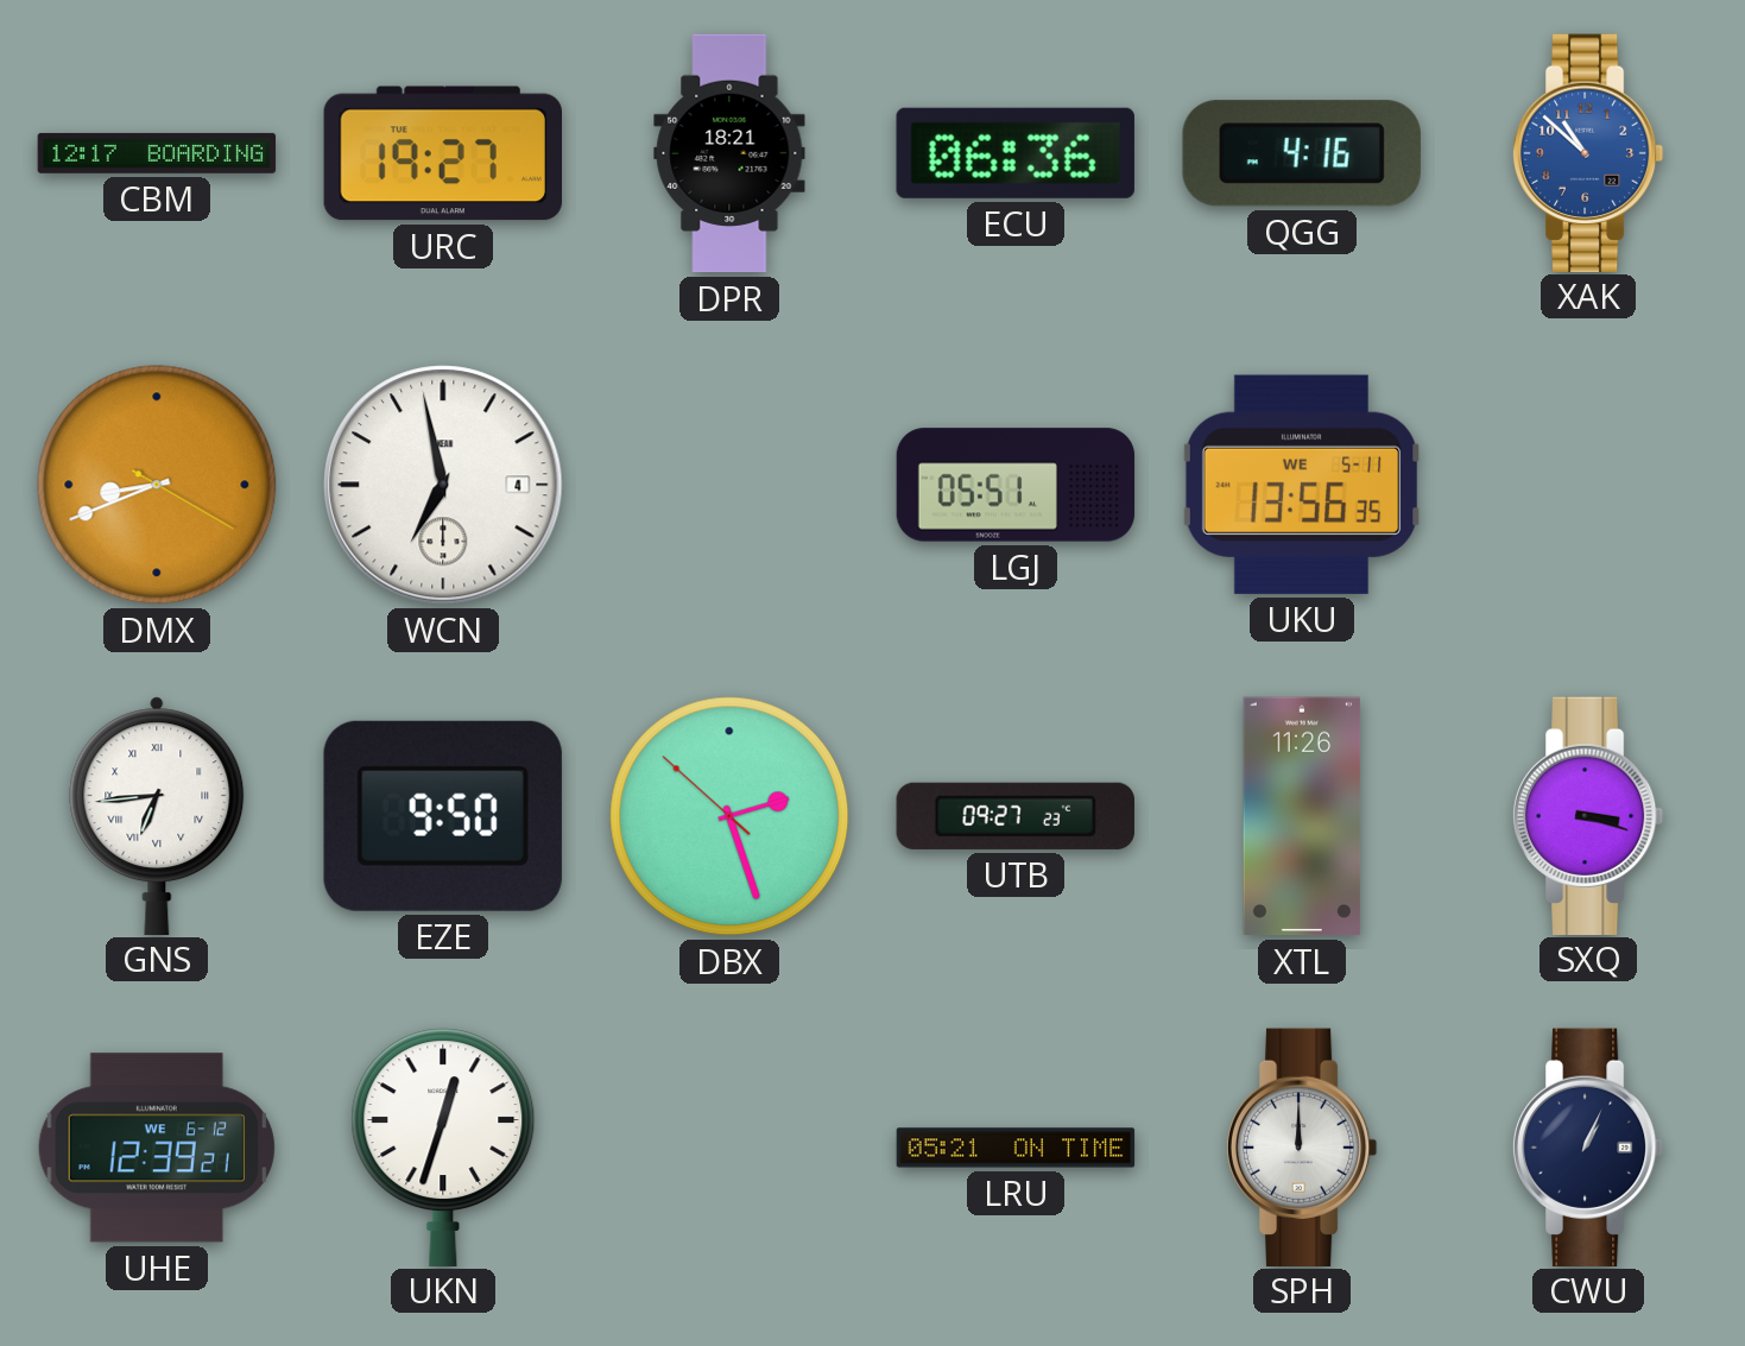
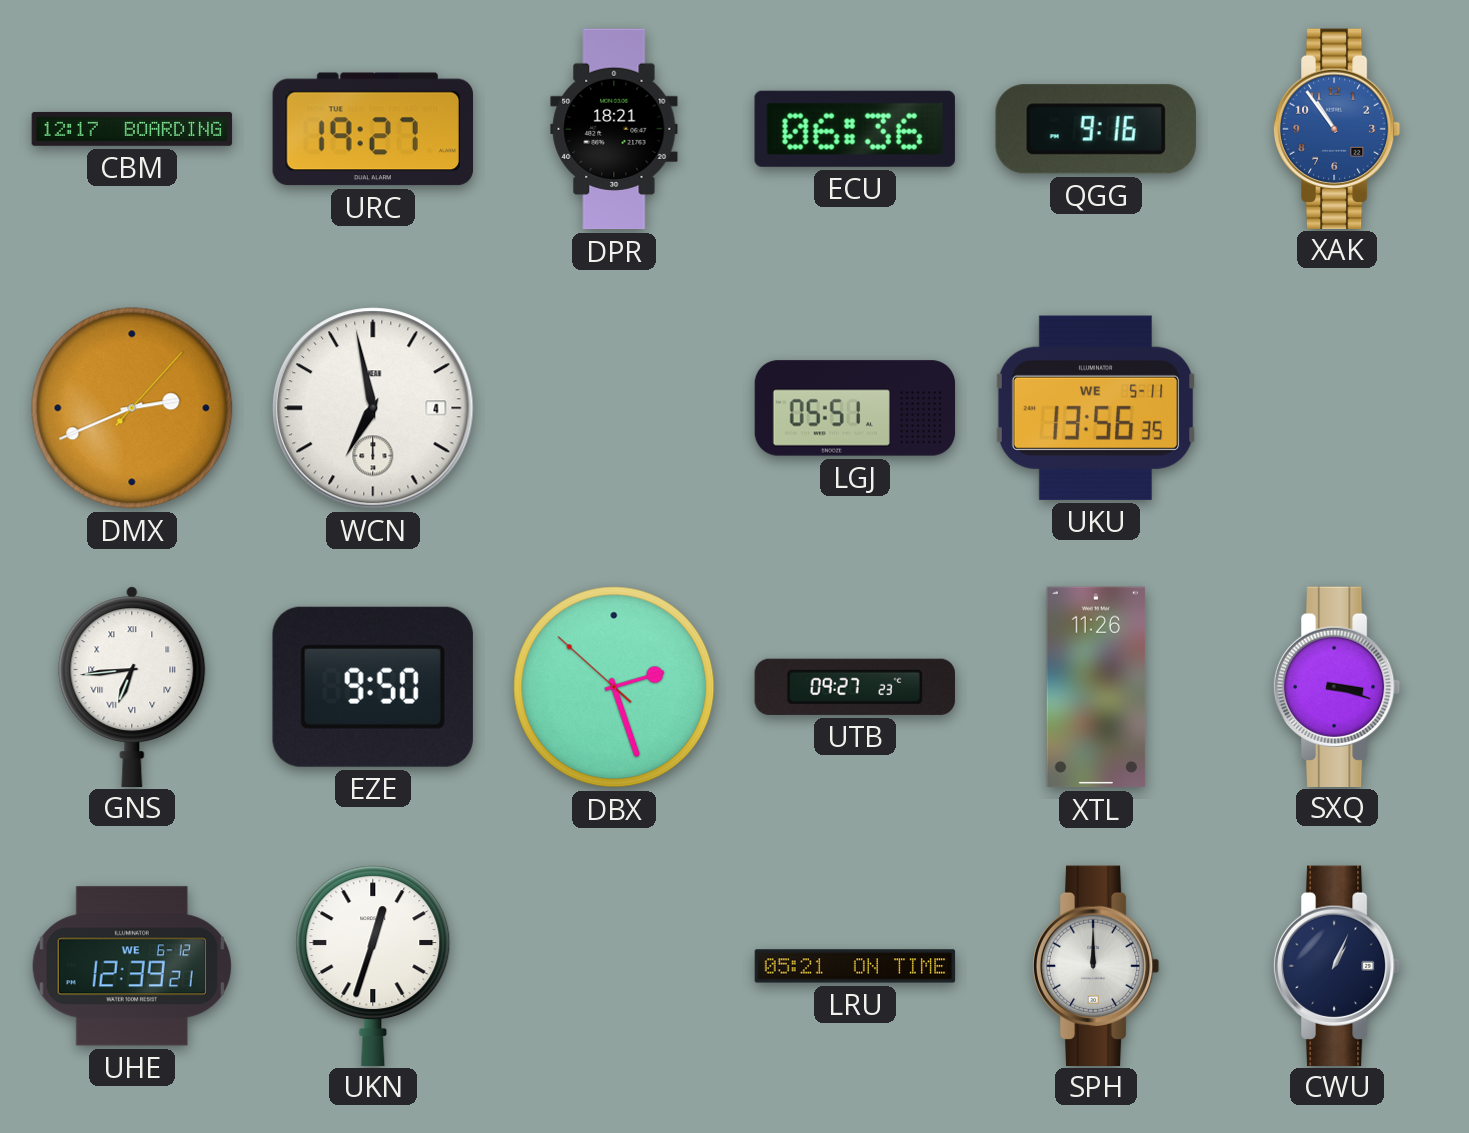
QGG: 4:16 -> 9:16 (1096, 129)
XAK: 10:52 -> 10:54 (1337, 128)
DMX: 8:41 -> 2:41 (132, 408)
